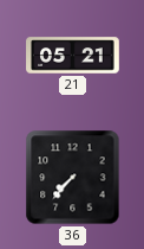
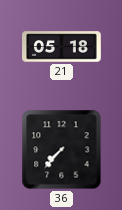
21: 05:21 -> 05:18 (62, 47)
